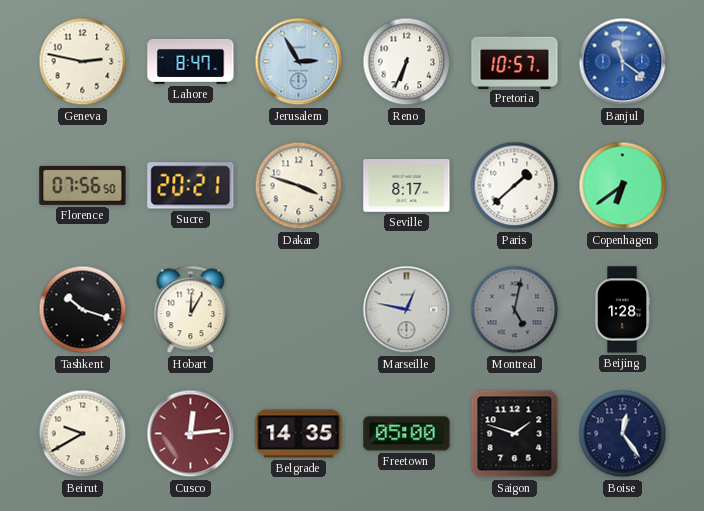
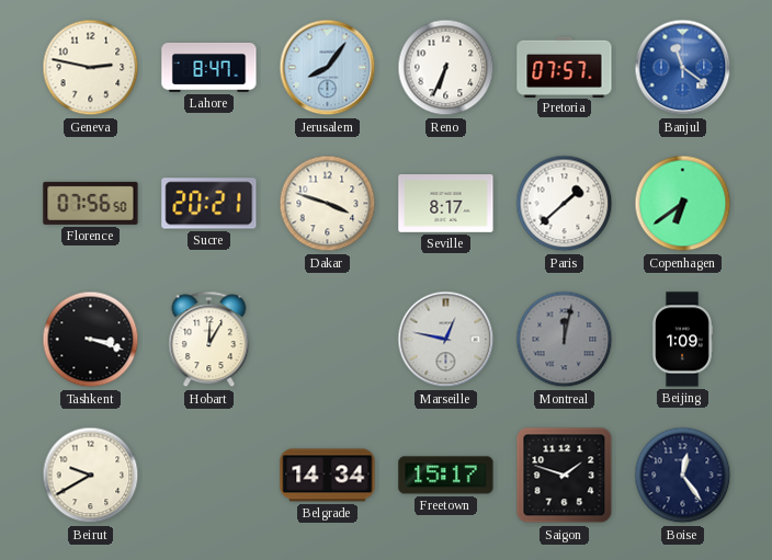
Jerusalem: 2:55 -> 8:06 (328, 68)
Pretoria: 10:57 -> 07:57 (565, 67)
Tashkent: 10:18 -> 3:18 (91, 340)
Montreal: 5:02 -> 12:02 (565, 340)
Beijing: 1:28 -> 1:09 (682, 340)
Cusco: 12:14 -> none (191, 434)
Belgrade: 14:35 -> 14:34 (328, 476)
Freetown: 05:00 -> 15:17 (446, 476)
